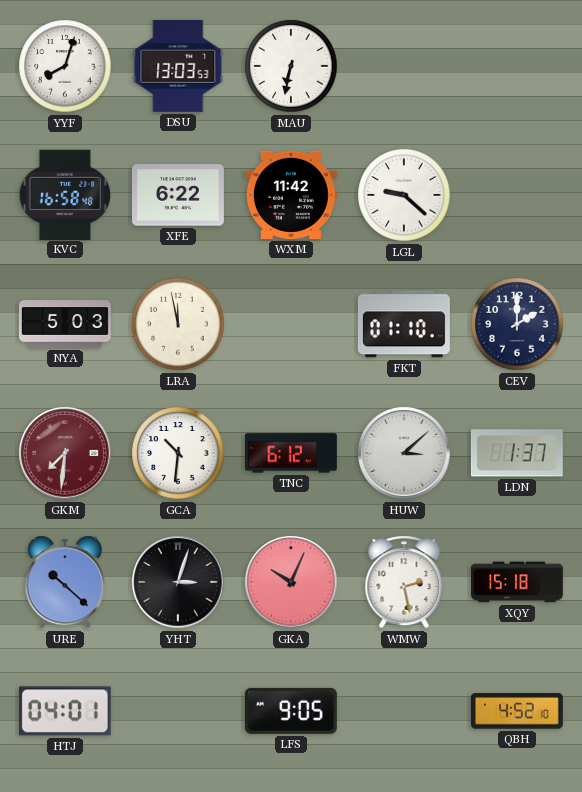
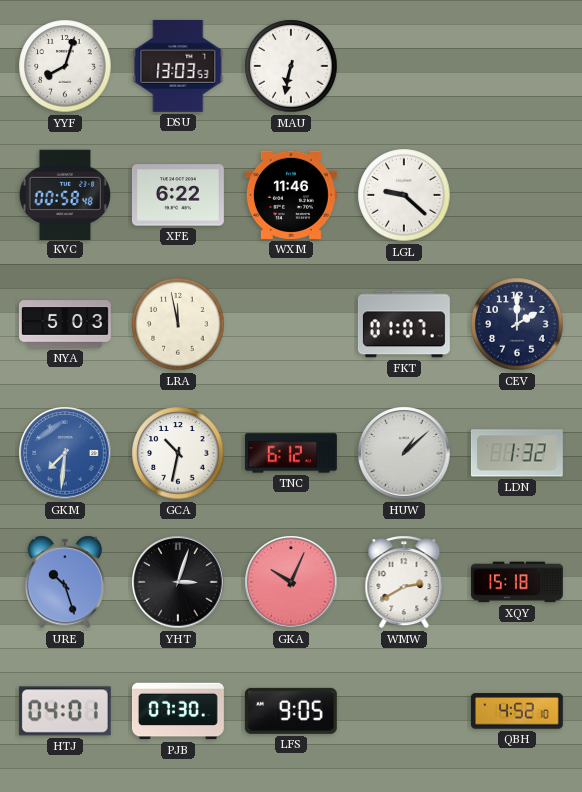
KVC: 16:58 -> 00:58 (65, 194)
WXM: 11:42 -> 11:46 (291, 195)
FKT: 01:10 -> 01:07 (404, 324)
GKM dial: burgundy -> blue (65, 453)
GCA: 10:31 -> 10:32 (178, 453)
HUW: 3:08 -> 1:08 (404, 453)
LDN: 1:37 -> 1:32 (517, 453)
URE: 10:22 -> 10:27 (65, 582)
WMW: 2:28 -> 2:40 (404, 582)
PJB: none -> 07:30 (179, 711)
